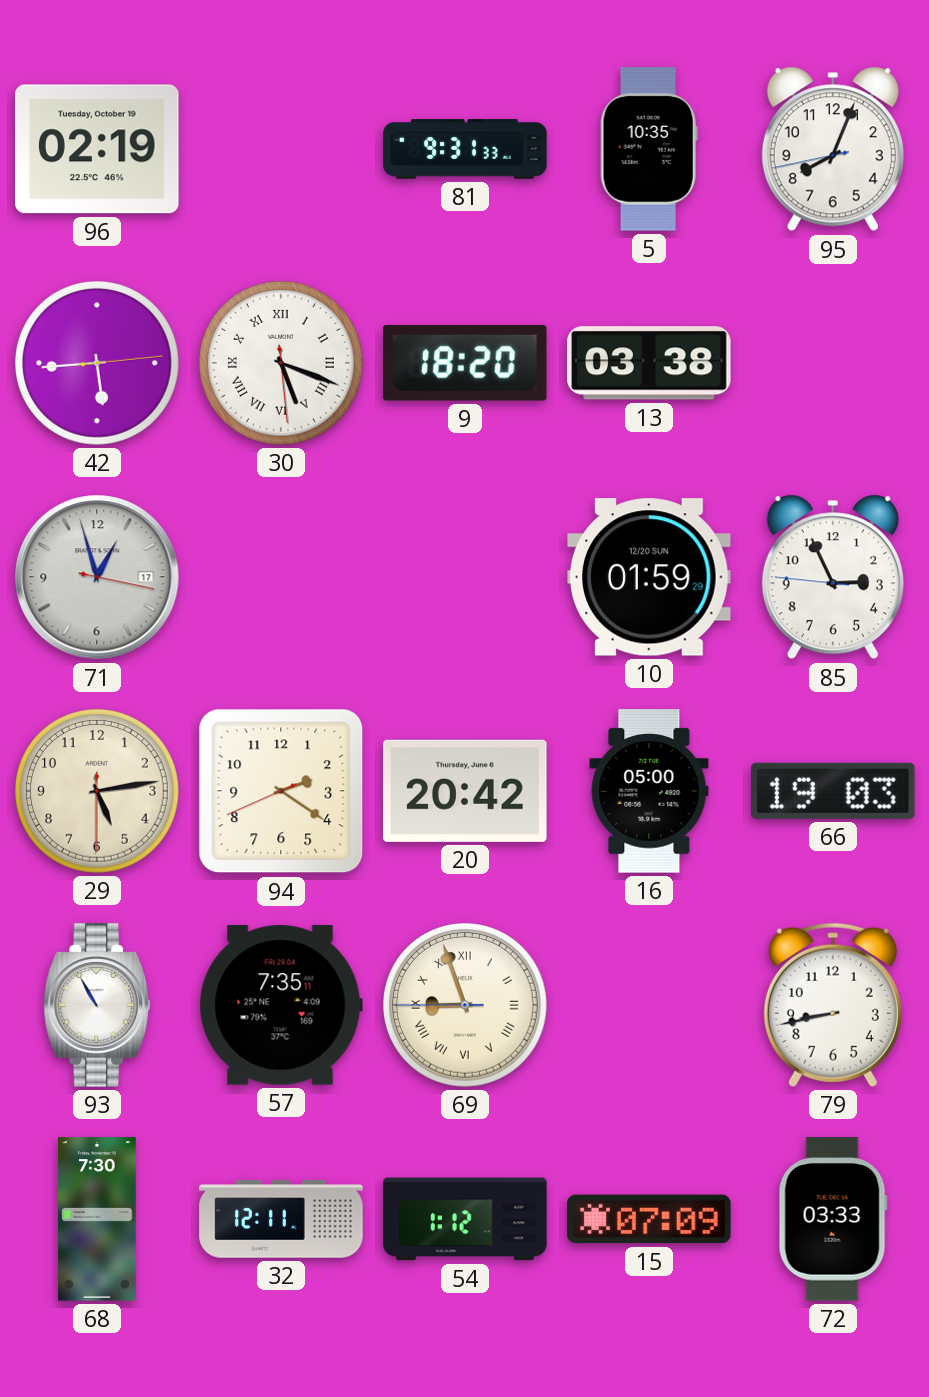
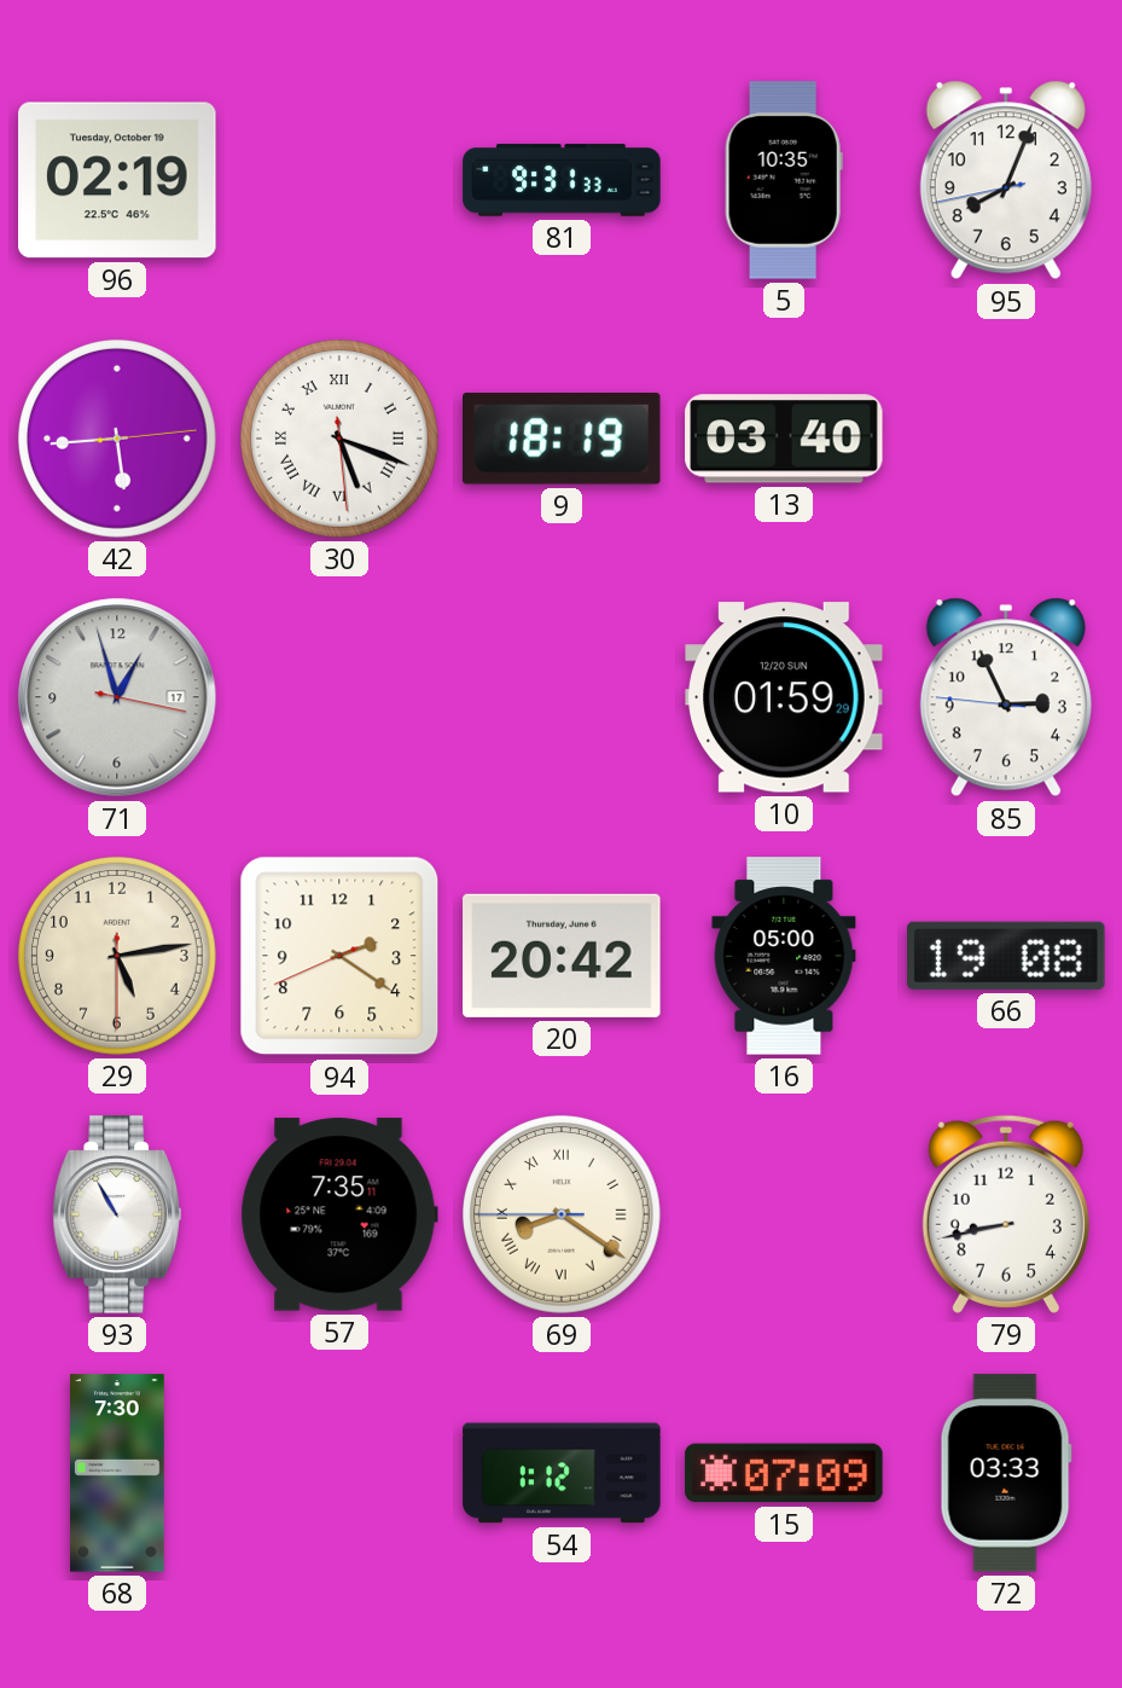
9: 18:20 -> 18:19 (563, 440)
13: 03:38 -> 03:40 (784, 439)
66: 19:03 -> 19:08 (1007, 956)
69: 8:56 -> 8:20 (562, 1214)
32: 12:11 -> none (281, 1219)
